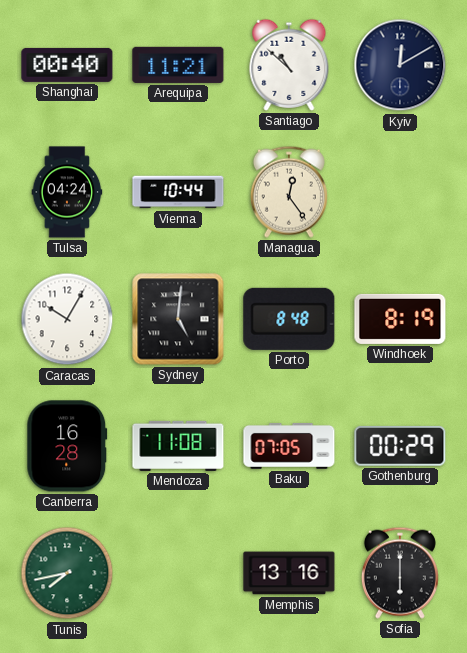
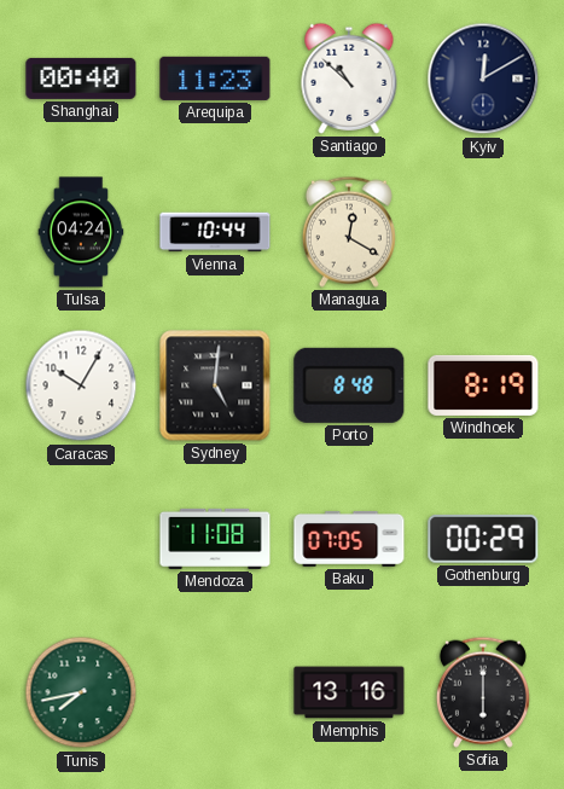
Arequipa: 11:21 -> 11:23 (215, 79)
Managua: 12:24 -> 12:20 (349, 232)
Canberra: 16:28 -> none (67, 446)
